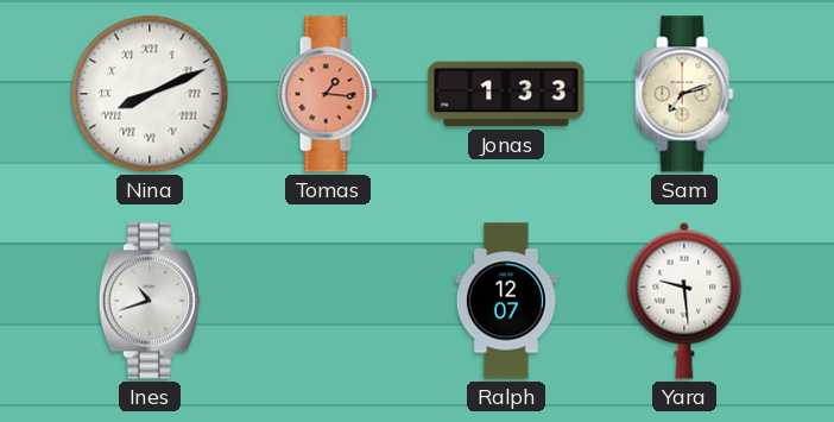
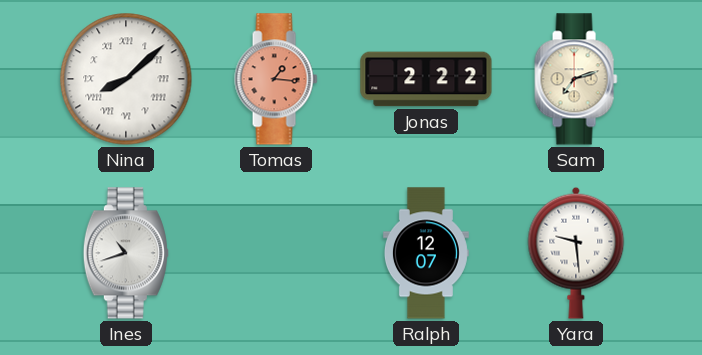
Nina: 8:11 -> 8:08 (126, 79)
Jonas: 1:33 -> 2:22 (426, 79)
